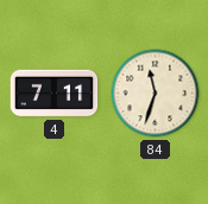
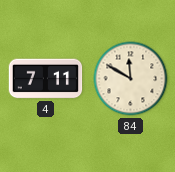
84: 11:33 -> 11:50 (131, 79)
